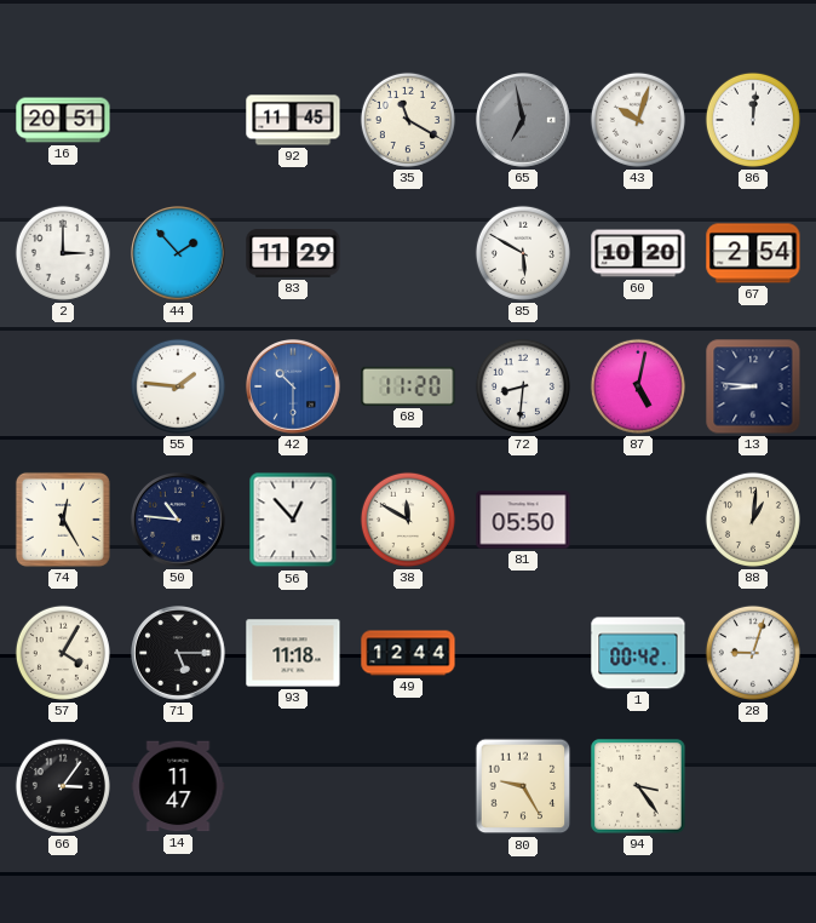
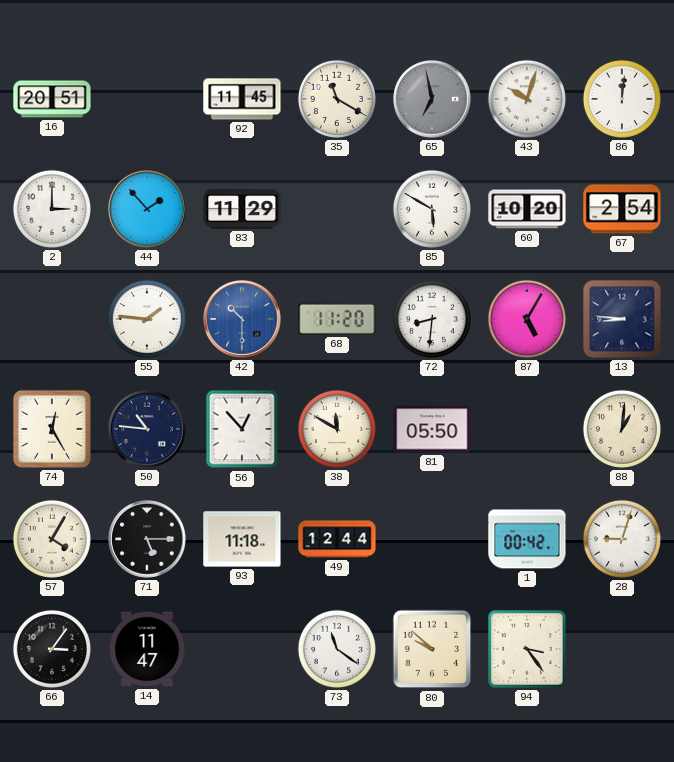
87: 5:02 -> 5:05 (527, 319)
73: none -> 11:21 (337, 649)
80: 9:25 -> 9:52 (432, 649)
